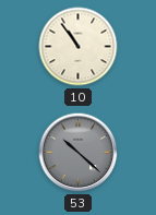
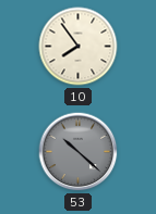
10: 10:54 -> 7:54 (79, 47)
